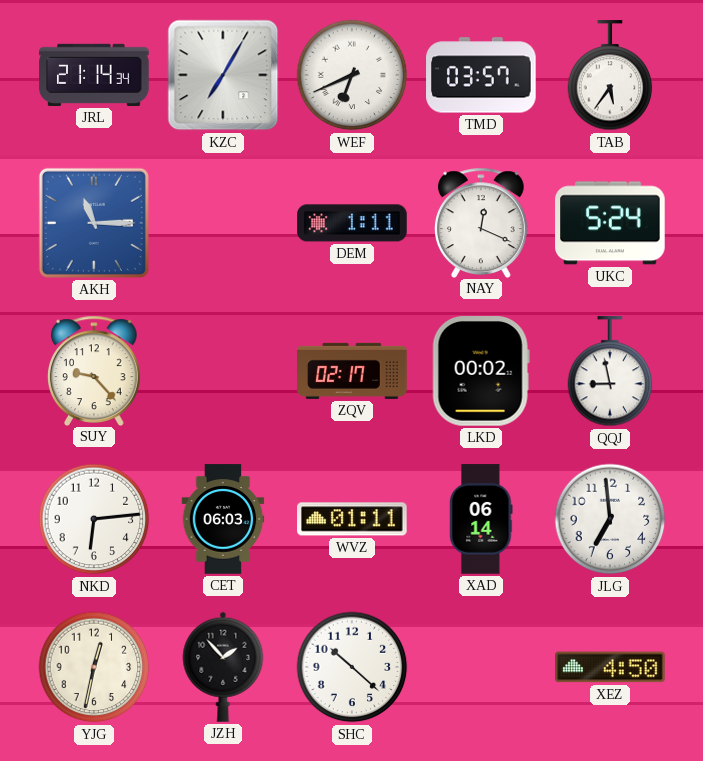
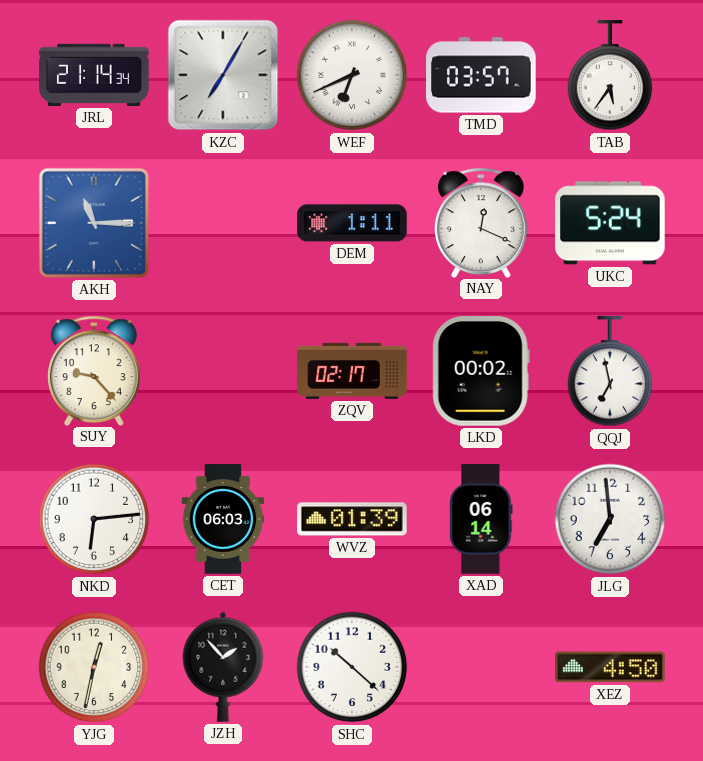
QQJ: 8:58 -> 6:58 (610, 372)
WVZ: 01:11 -> 01:39 (352, 519)
